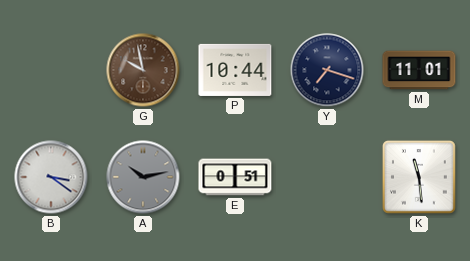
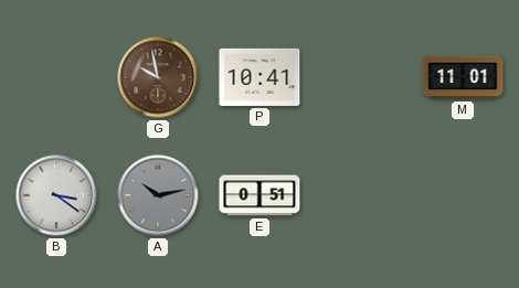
P: 10:44 -> 10:41 (259, 77)
Y: 7:18 -> none (327, 70)
K: 11:29 -> none (419, 177)
